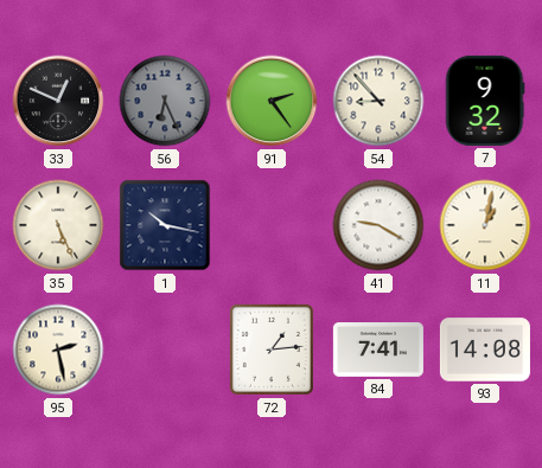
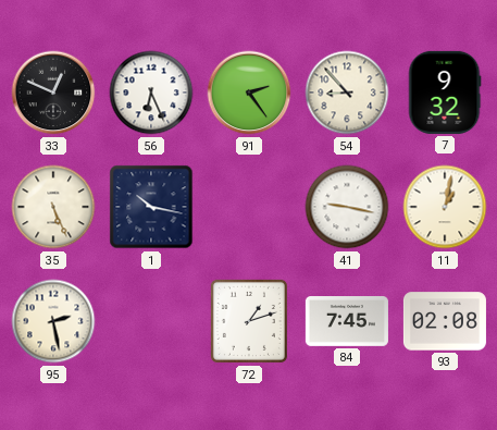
56 dial: grey -> white (151, 93)
41: 9:20 -> 9:17 (347, 207)
72: 1:14 -> 1:12 (249, 321)
84: 7:41 -> 7:45 (347, 322)
93: 14:08 -> 02:08 (445, 321)
